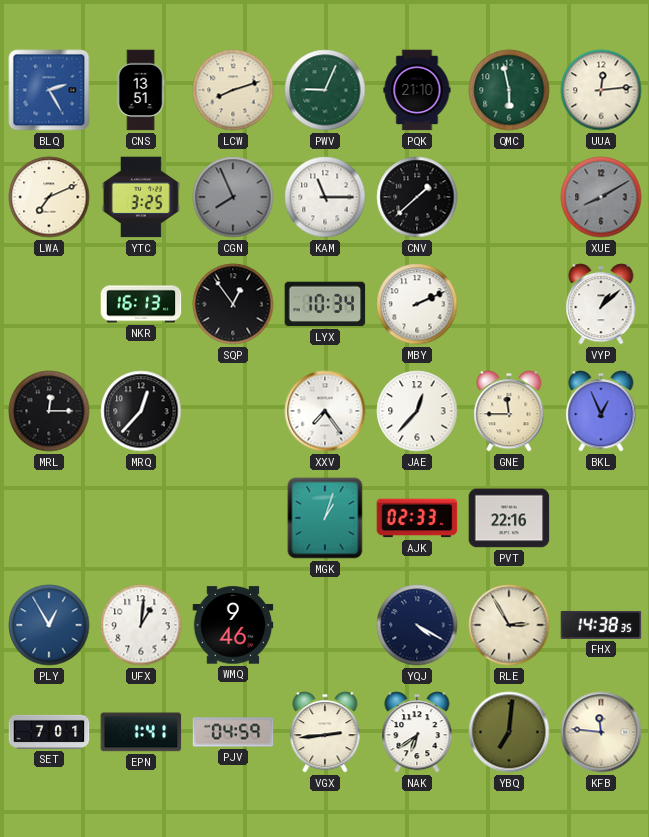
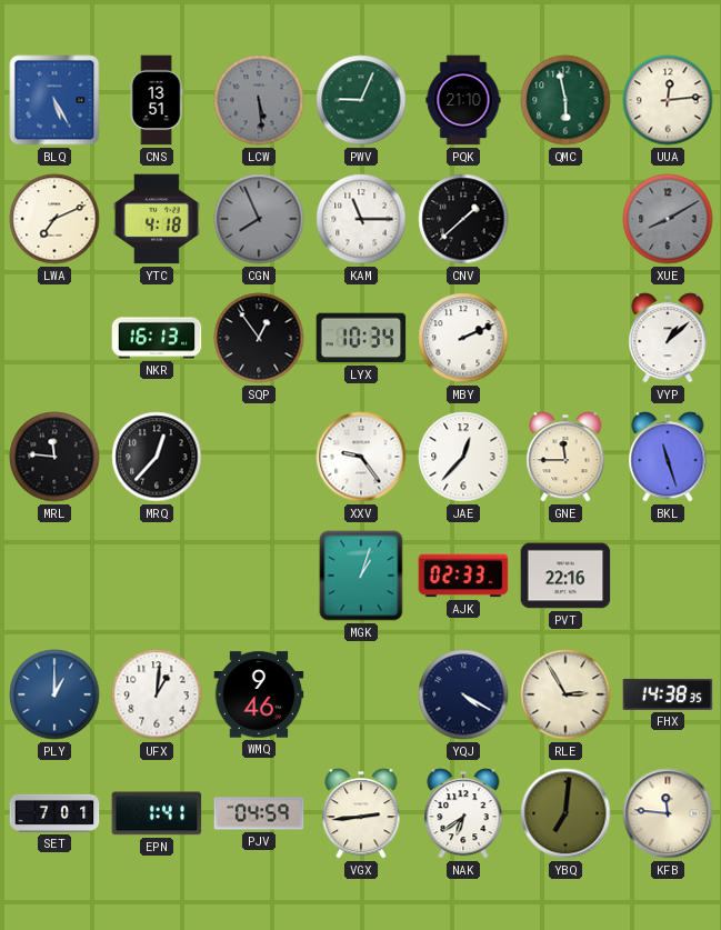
BLQ: 2:25 -> 5:25 (54, 100)
LCW: 8:12 -> 5:29 (259, 100)
LCW dial: cream -> grey (259, 100)
YTC: 3:25 -> 4:18 (157, 219)
MRL: 12:15 -> 11:46 (54, 457)
XXV: 7:24 -> 9:24 (361, 457)
BKL: 12:56 -> 11:27 (668, 457)
PLY: 12:55 -> 1:00 (54, 694)
